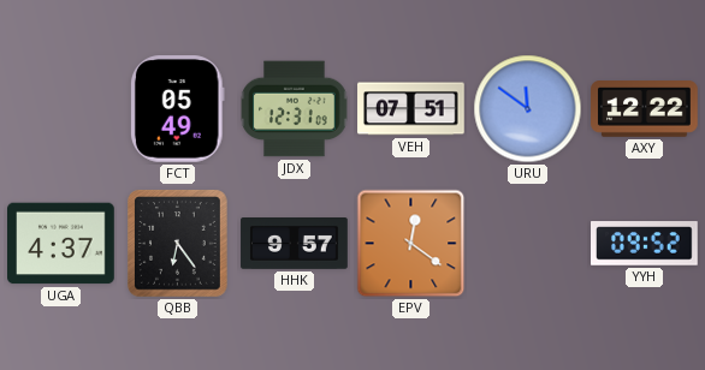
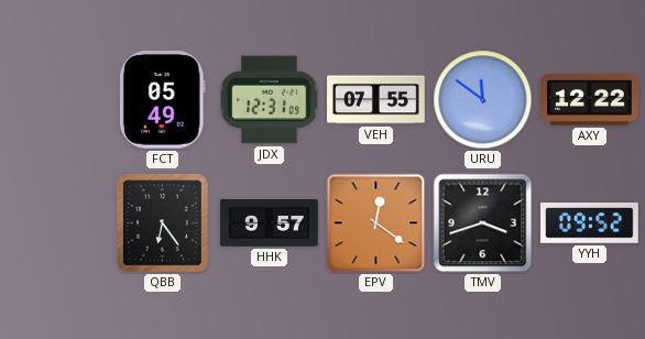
VEH: 07:51 -> 07:55 (376, 100)
UGA: 4:37 -> none (61, 244)
TMV: none -> 3:42 (483, 223)
